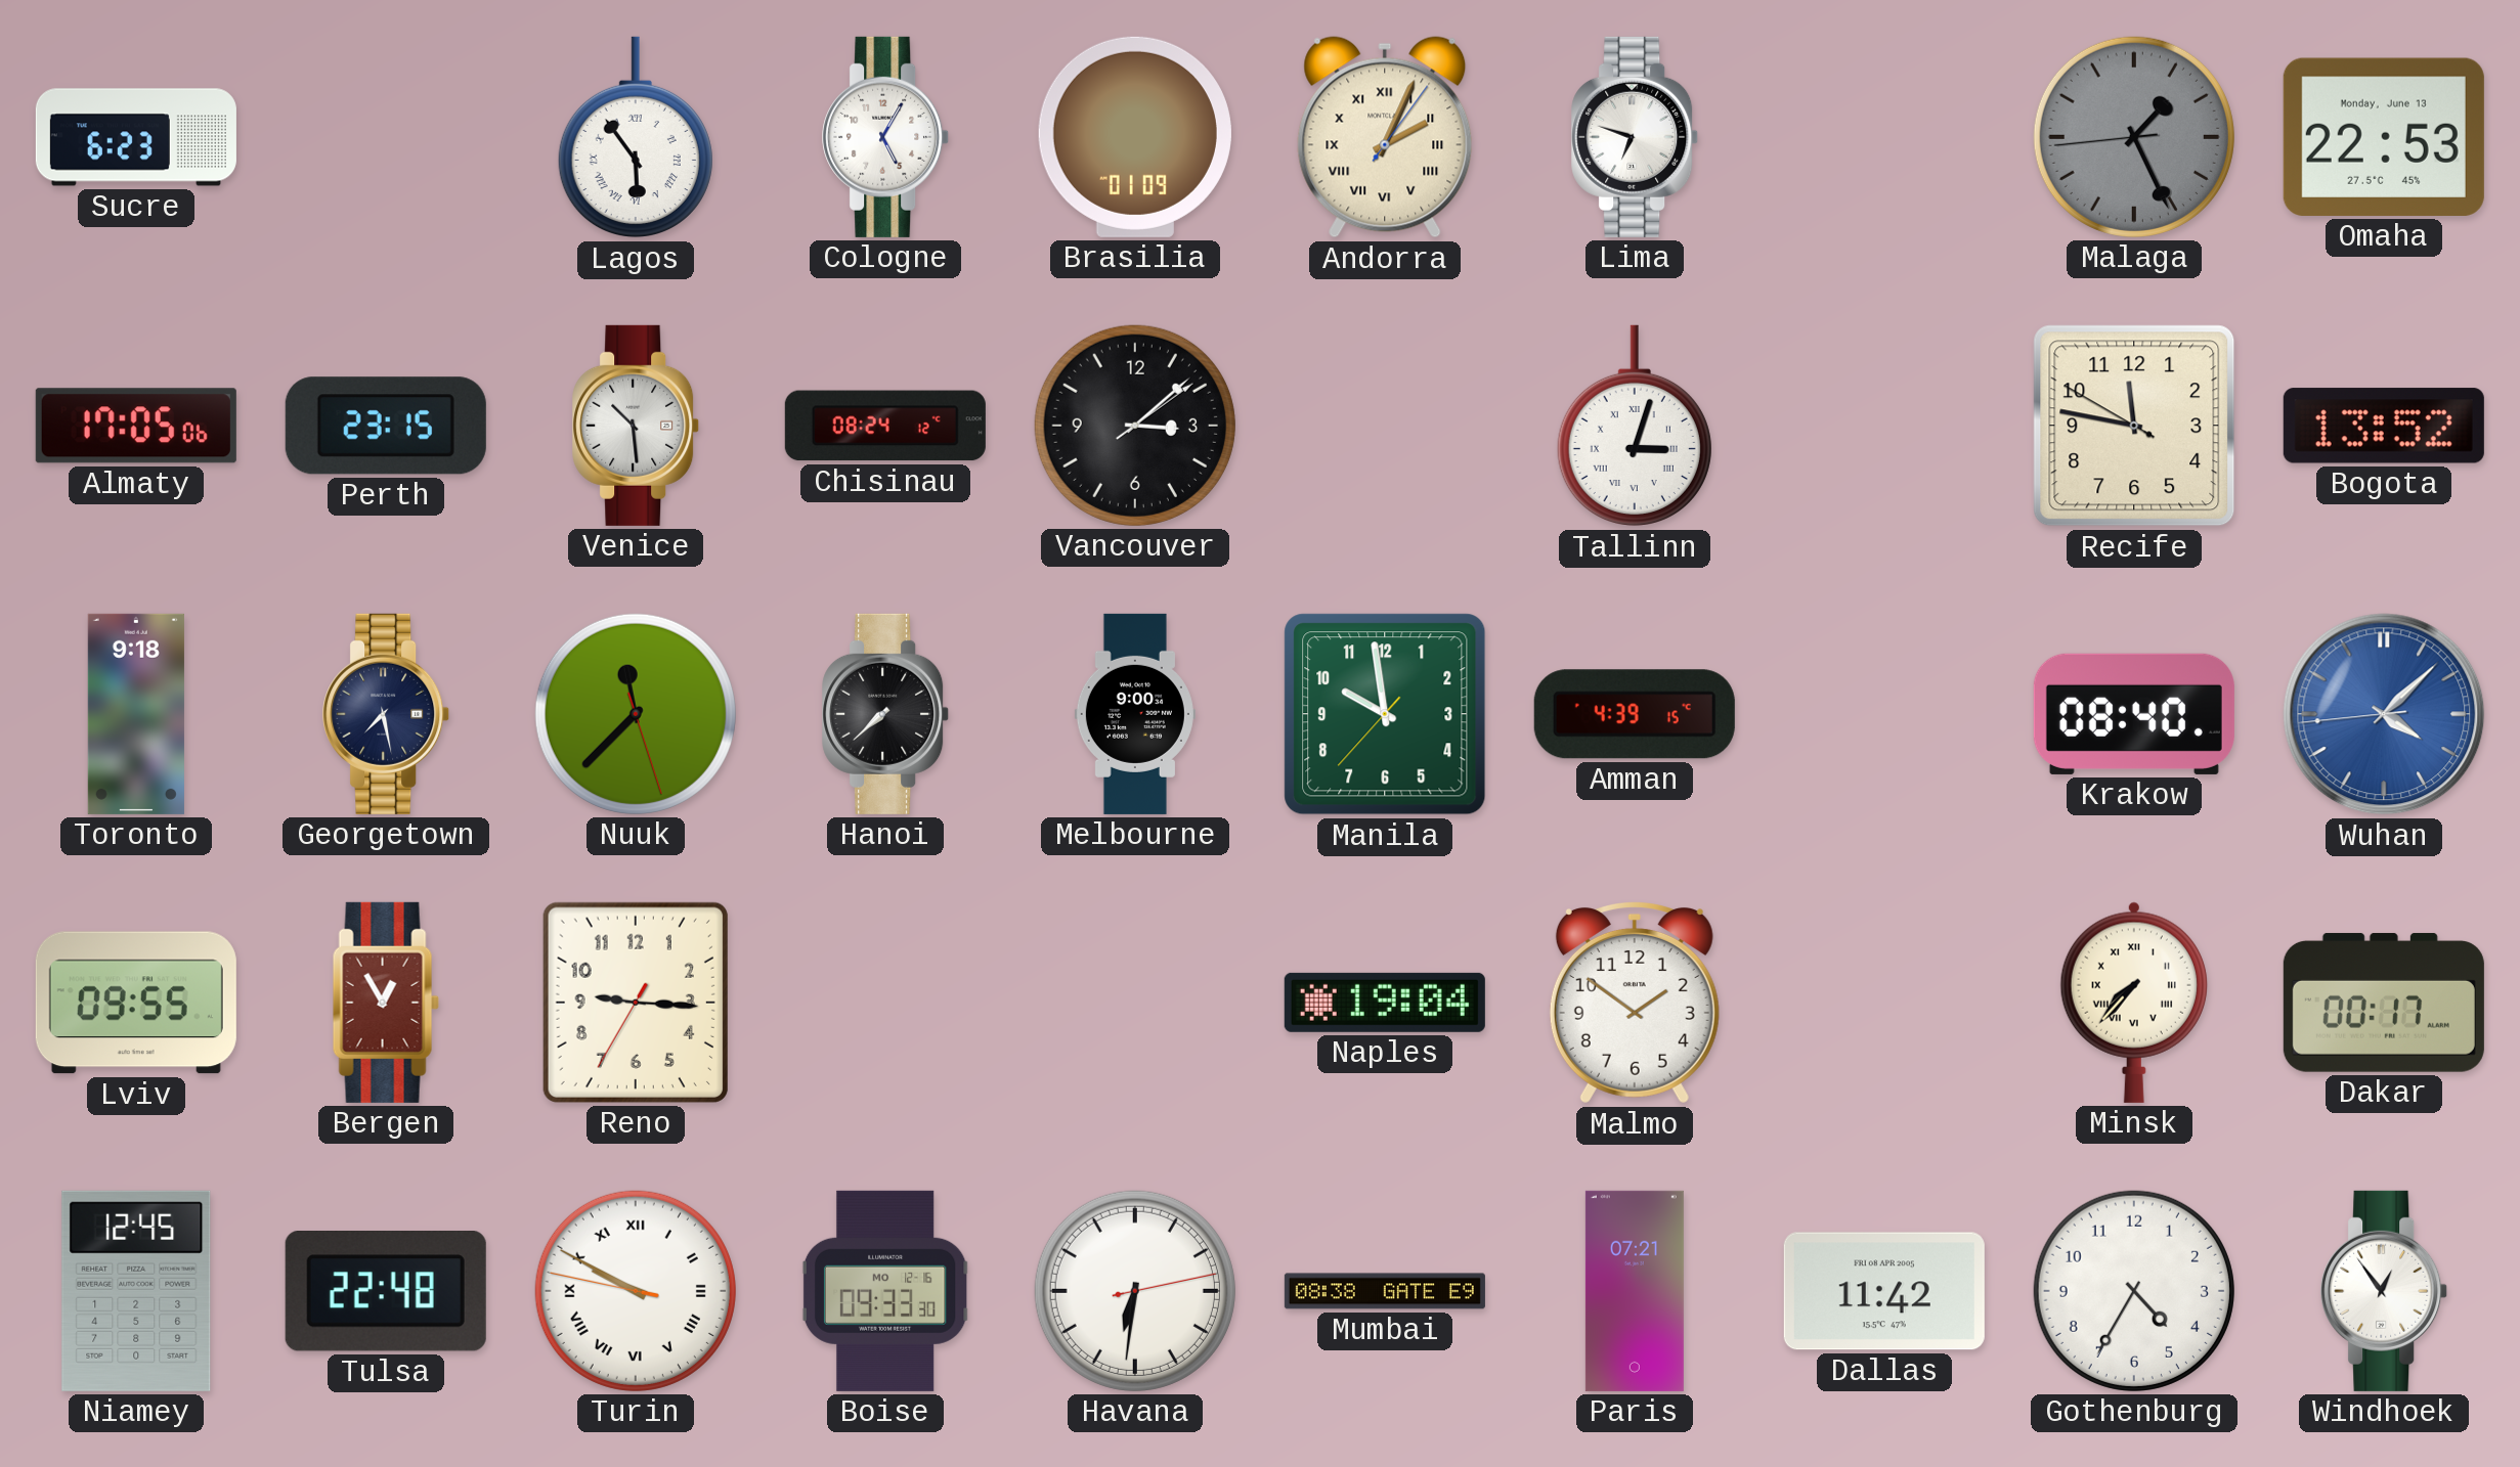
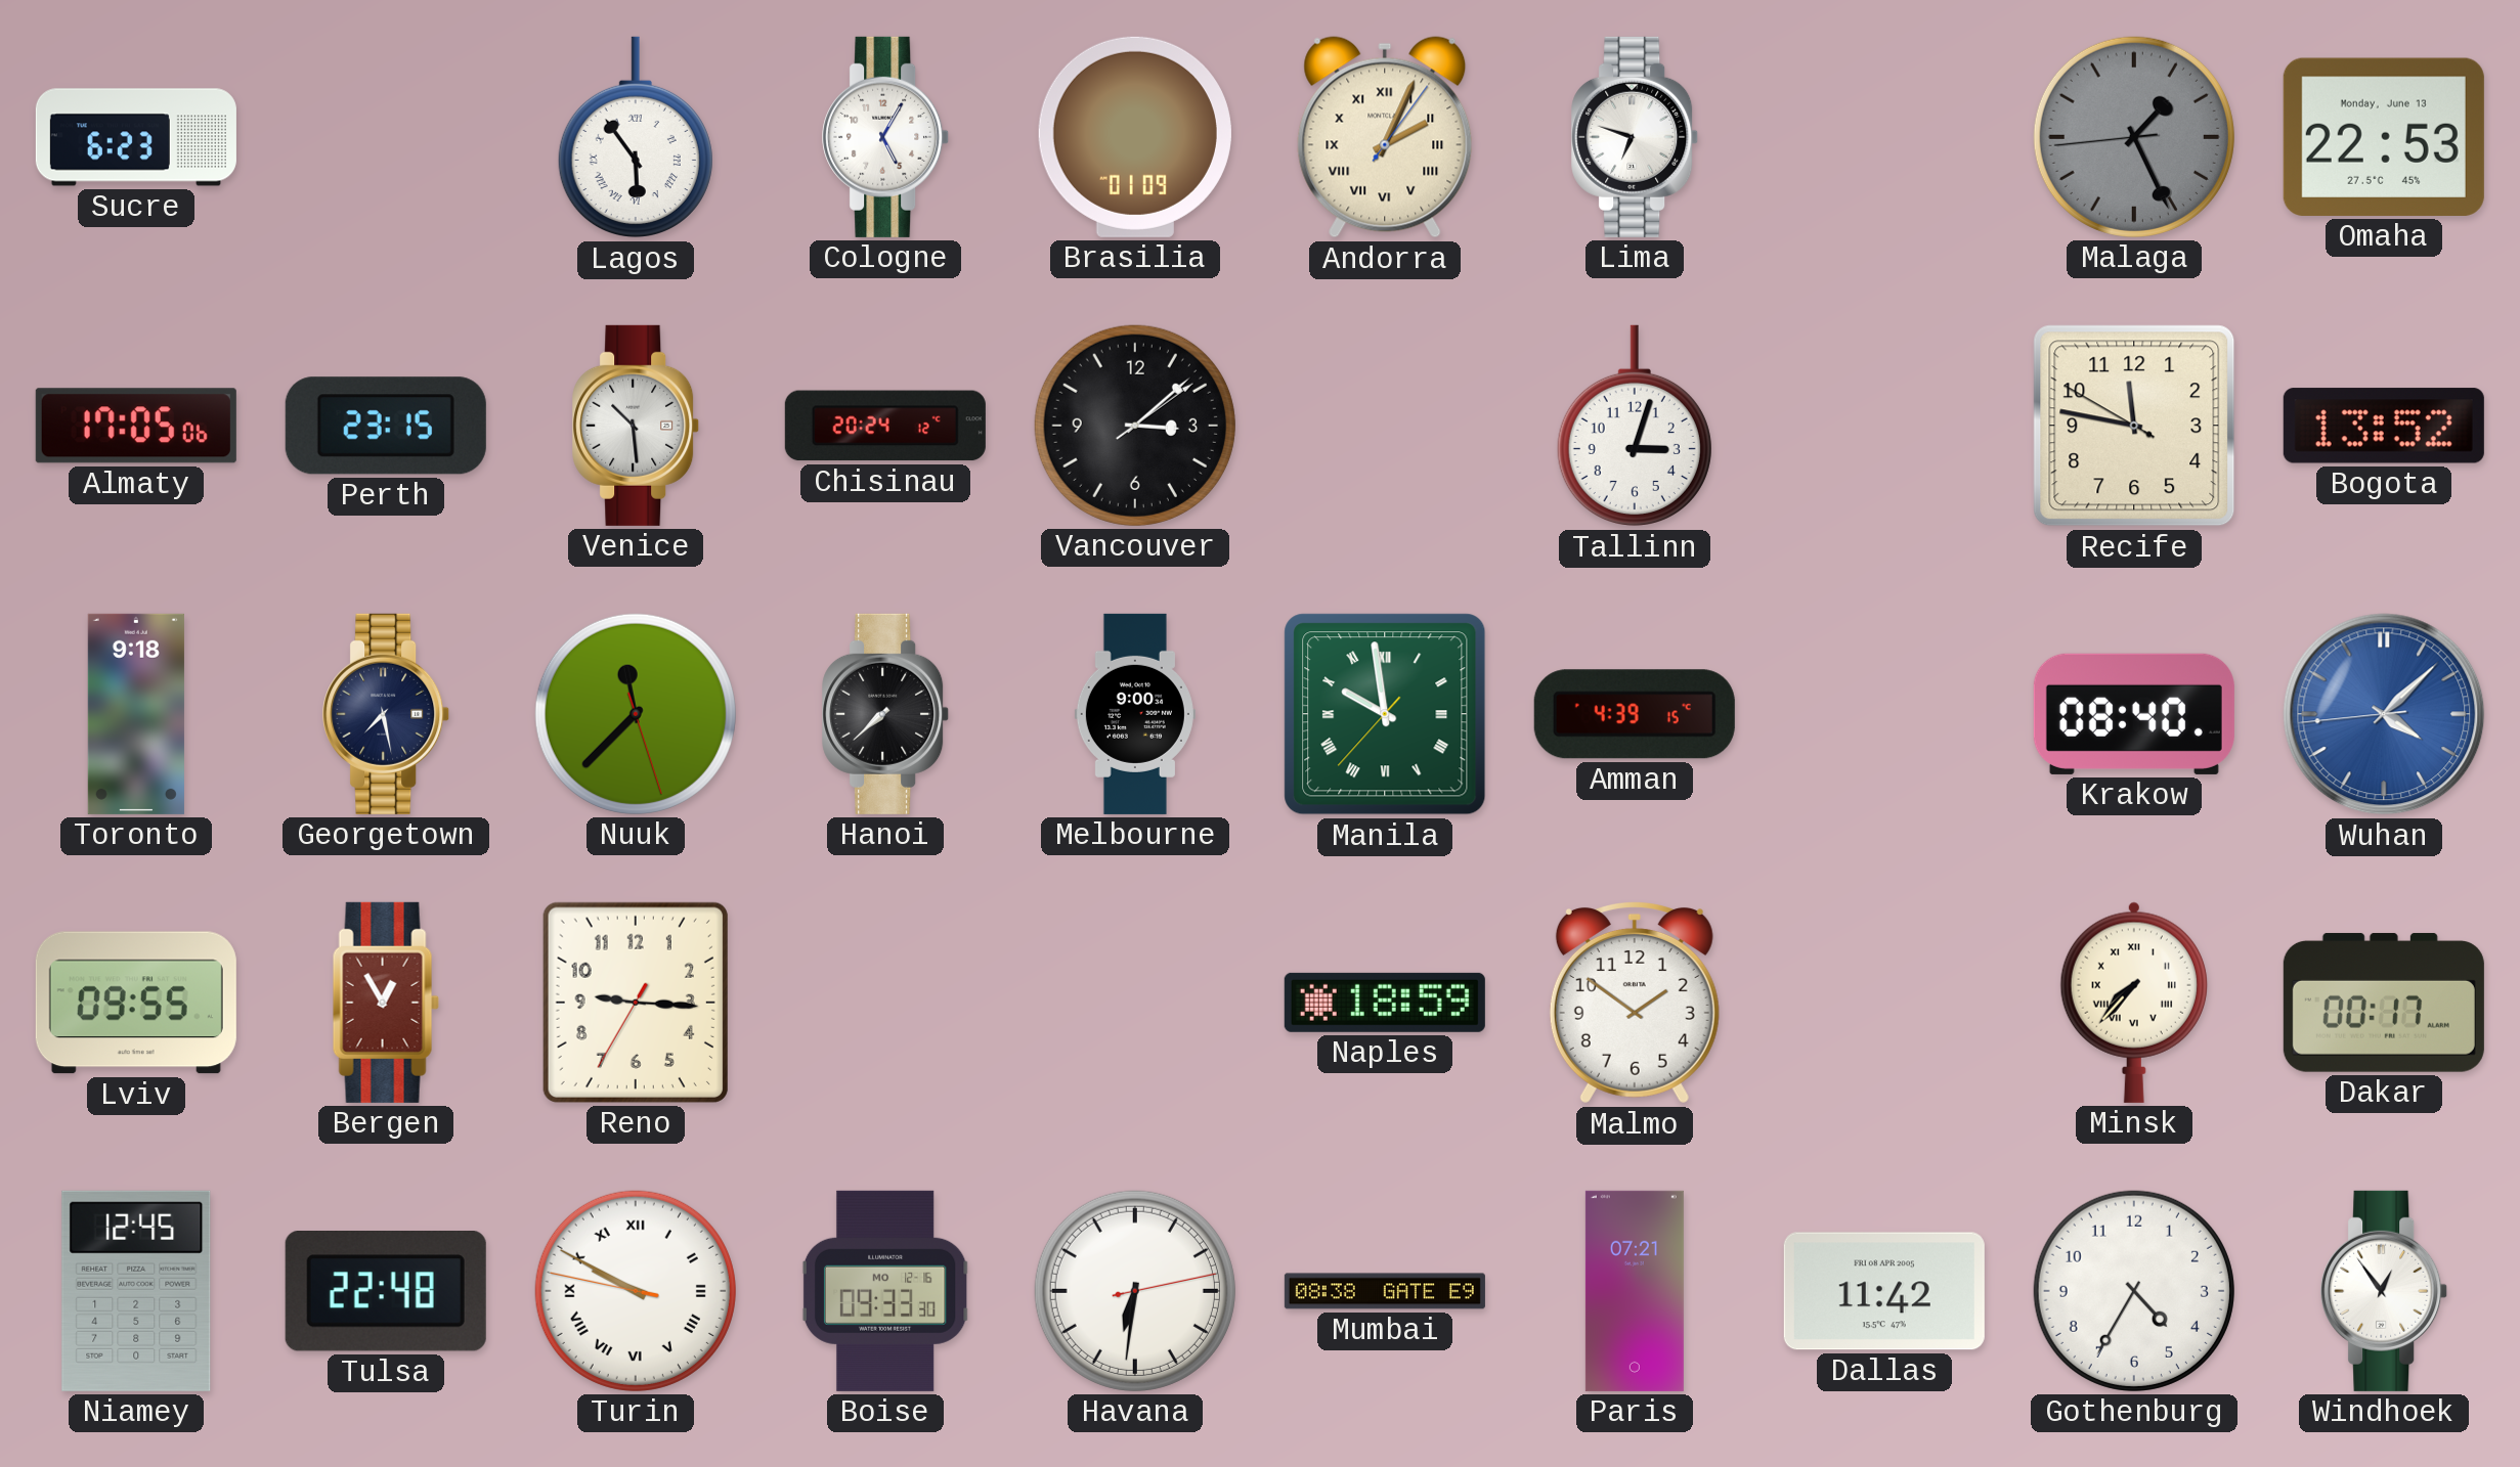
Chisinau: 08:24 -> 20:24 (885, 426)
Tallinn numerals: Roman -> Arabic (1635, 426)
Manila numerals: Arabic -> Roman (1385, 714)
Naples: 19:04 -> 18:59 (1385, 1003)
